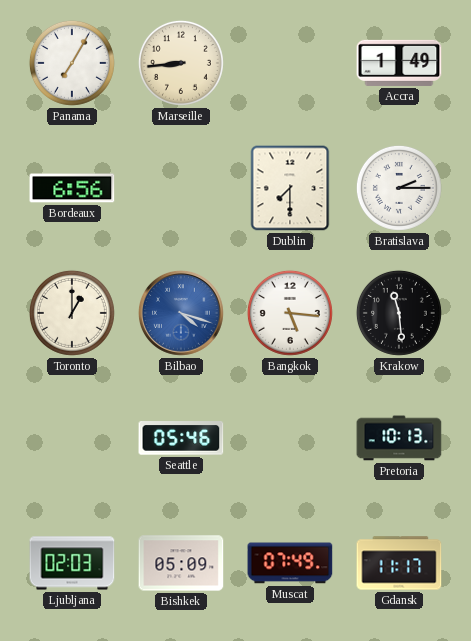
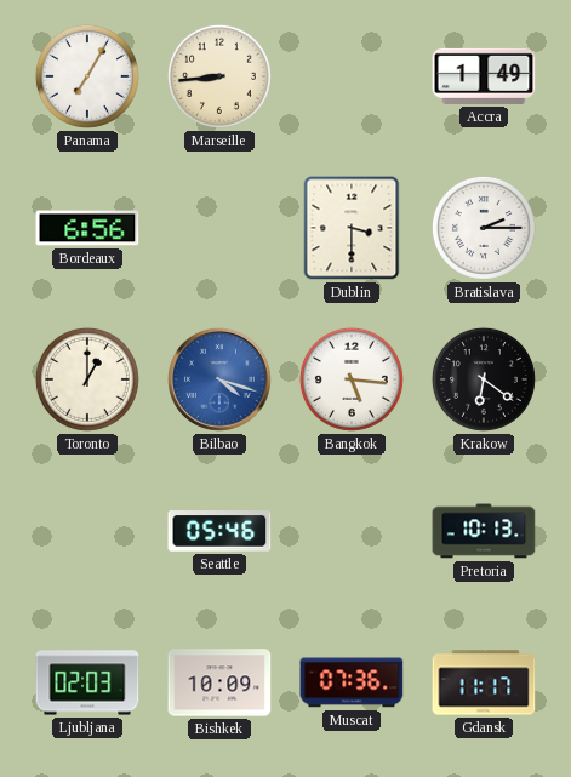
Dublin: 7:30 -> 3:30 (352, 228)
Krakow: 11:29 -> 6:21 (484, 379)
Bishkek: 05:09 -> 10:09 (219, 682)
Muscat: 07:49 -> 07:36 (352, 682)
